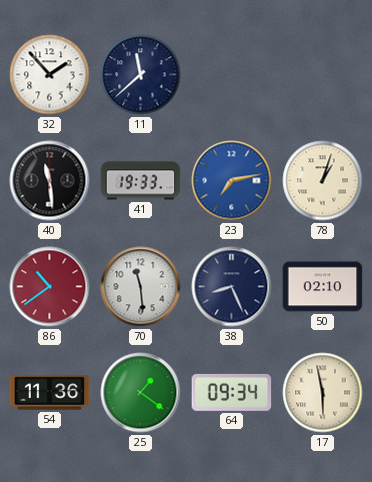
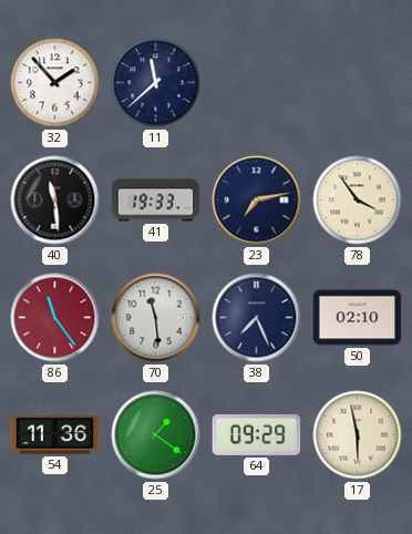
23 dial: blue -> navy (257, 201)
78: 1:03 -> 3:54 (358, 201)
86: 10:39 -> 11:24 (55, 318)
38: 8:26 -> 7:26 (257, 318)
64: 09:34 -> 09:29 (257, 434)
